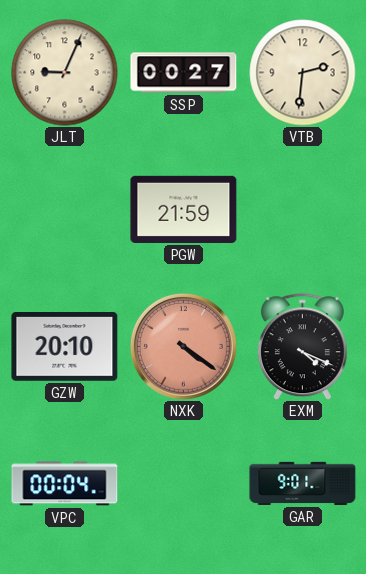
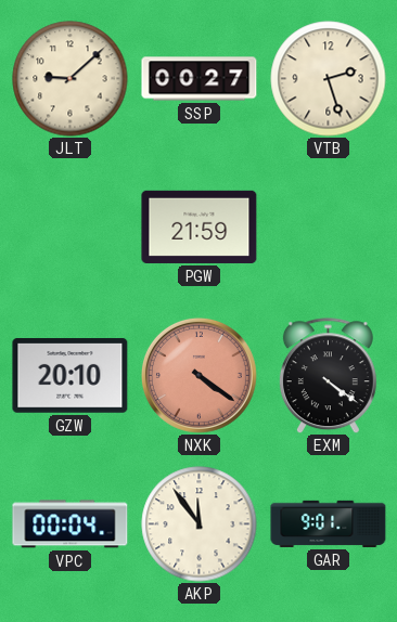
JLT: 9:04 -> 9:08 (71, 79)
VTB: 2:31 -> 2:27 (329, 79)
EXM: 4:19 -> 4:21 (328, 376)
AKP: none -> 11:54 (200, 524)
